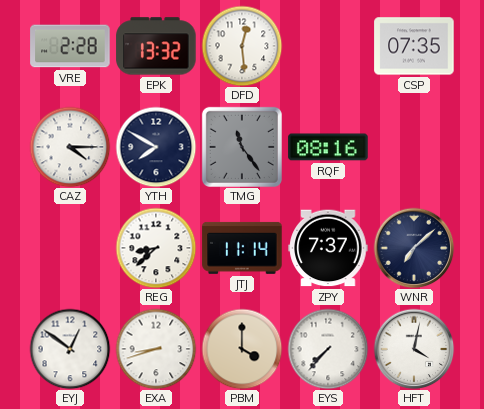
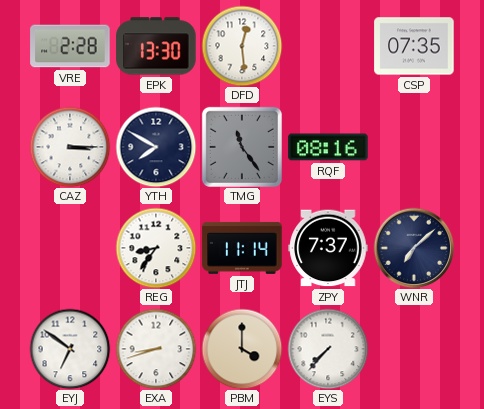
EPK: 13:32 -> 13:30 (156, 46)
CAZ: 4:15 -> 3:15 (70, 147)
REG: 8:38 -> 8:36 (156, 248)
EYJ: 12:51 -> 6:51 (70, 349)
HFT: 4:02 -> none (414, 349)
